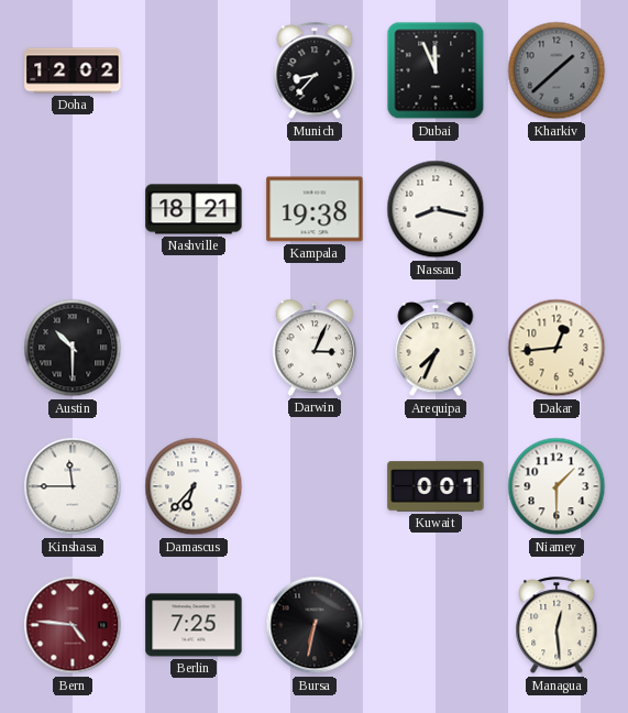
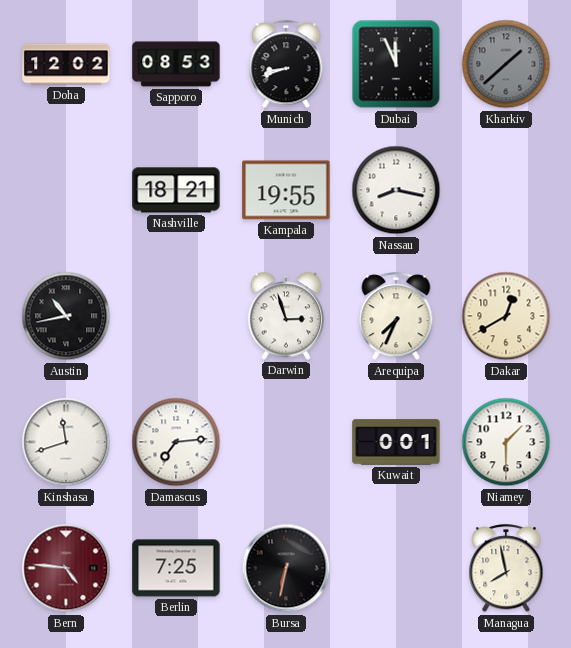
Sapporo: none -> 08:53 (176, 64)
Munich: 8:37 -> 8:42 (286, 65)
Kampala: 19:38 -> 19:55 (286, 190)
Austin: 10:30 -> 10:43 (66, 316)
Darwin: 3:04 -> 2:57 (286, 316)
Dakar: 12:44 -> 12:40 (506, 316)
Kinshasa: 11:45 -> 11:42 (66, 442)
Damascus: 6:37 -> 7:14 (176, 442)
Managua: 12:29 -> 7:58 (506, 569)
